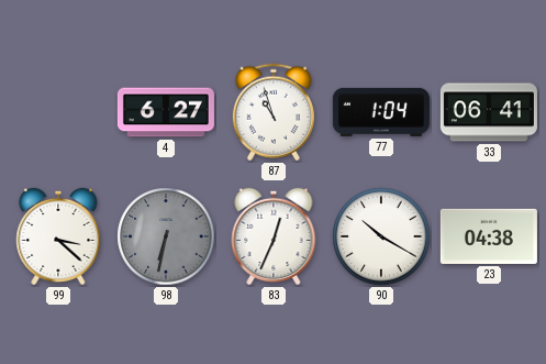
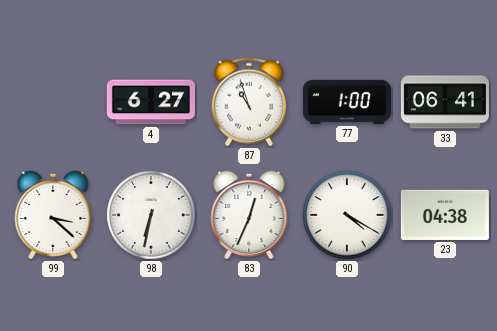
77: 1:04 -> 1:00 (347, 102)
98 dial: grey -> white (151, 215)
90: 10:20 -> 4:20 (347, 215)
